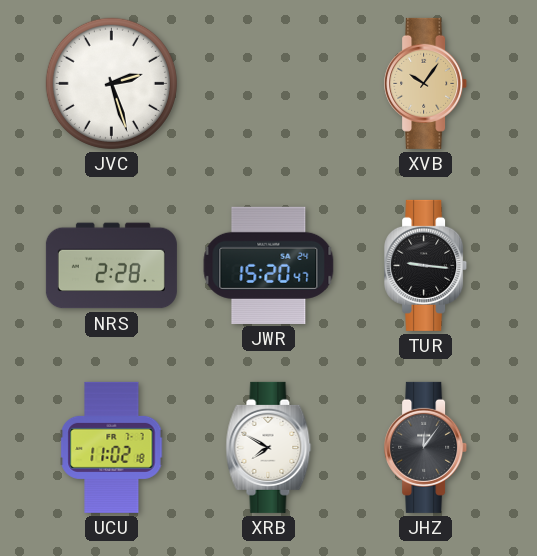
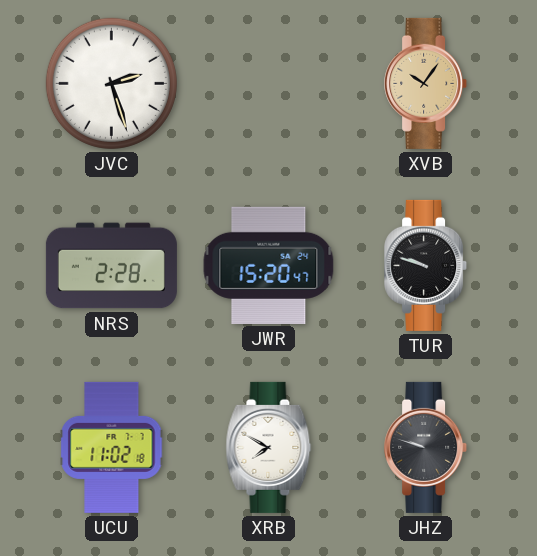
TUR: 9:16 -> 9:48 (426, 265)
JHZ: 12:06 -> 9:48 (426, 447)
